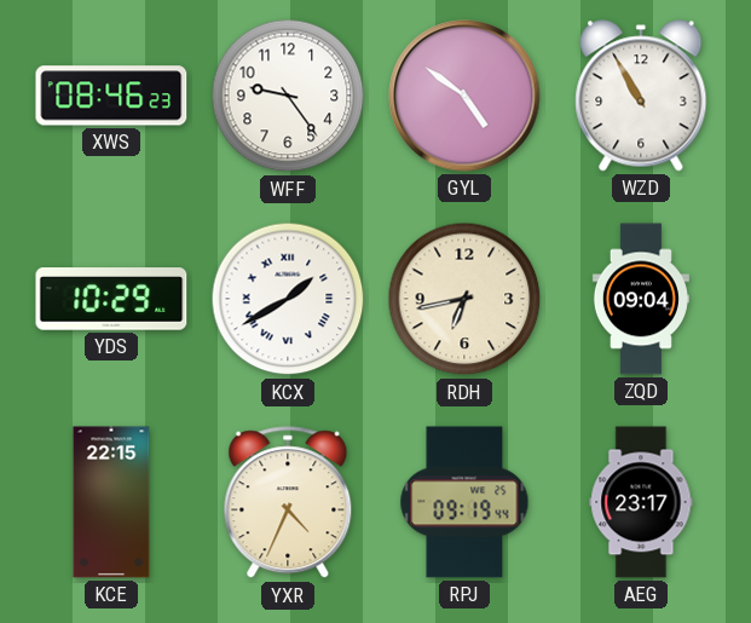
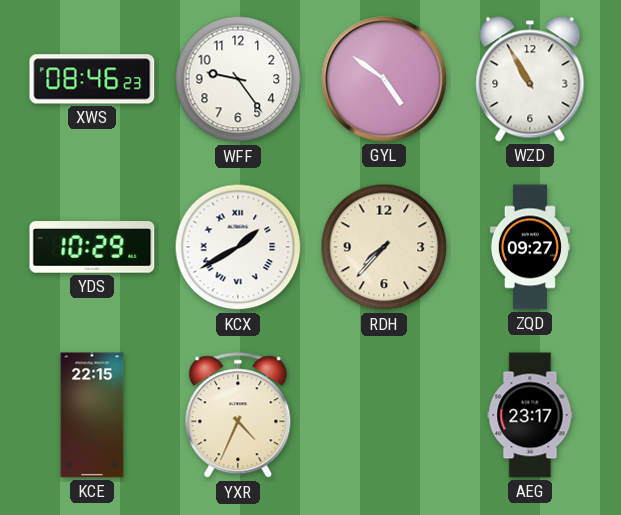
RDH: 6:43 -> 7:37 (384, 247)
ZQD: 09:04 -> 09:27 (530, 247)
RPJ: 09:19 -> none (464, 502)
